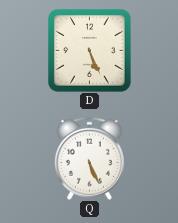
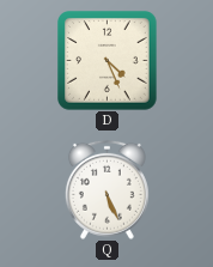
D: 5:26 -> 4:26 (108, 61)
